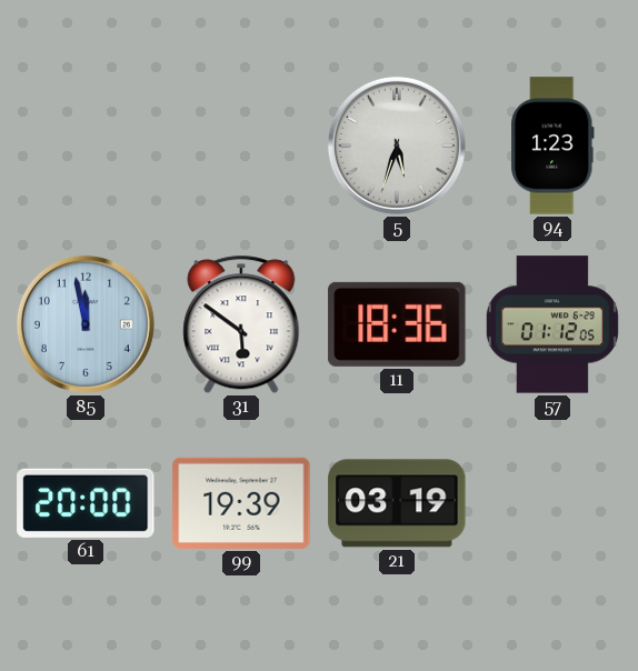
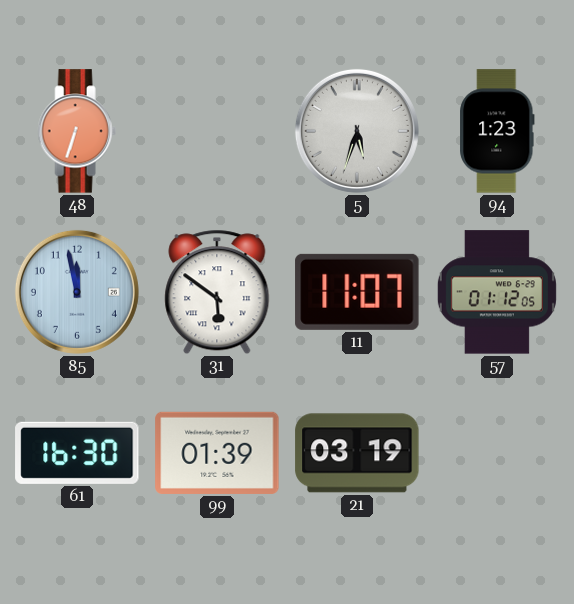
48: none -> 6:33 (77, 131)
11: 18:36 -> 11:07 (357, 292)
61: 20:00 -> 16:30 (77, 453)
99: 19:39 -> 01:39 (217, 453)
